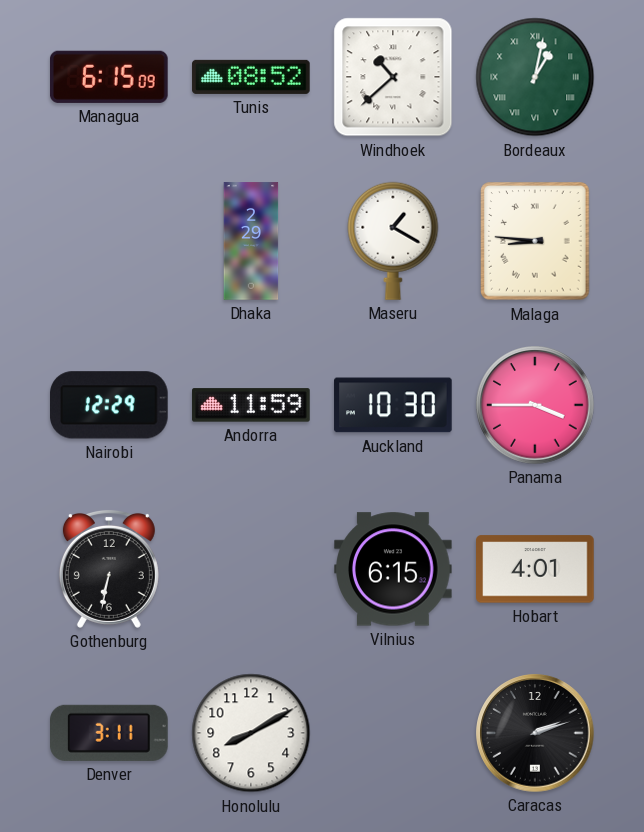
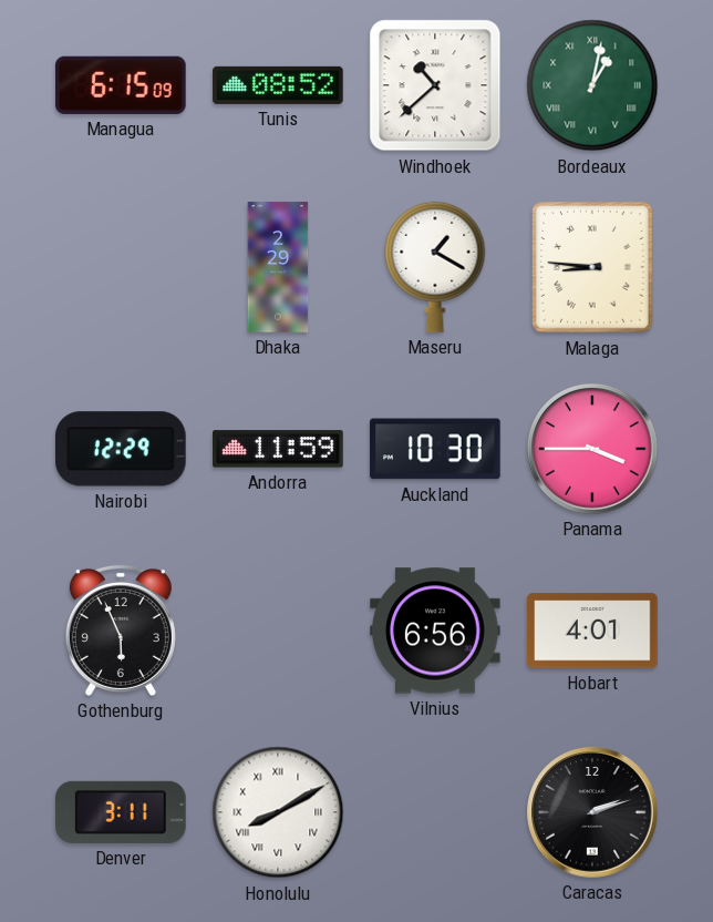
Gothenburg: 6:32 -> 5:56 (121, 631)
Vilnius: 6:15 -> 6:56 (435, 631)
Honolulu numerals: Arabic -> Roman (278, 812)
